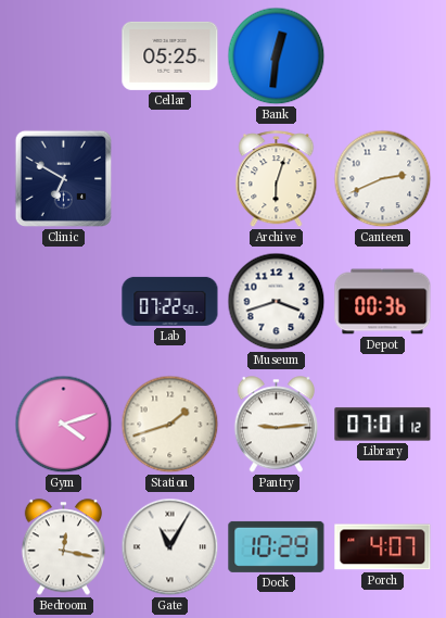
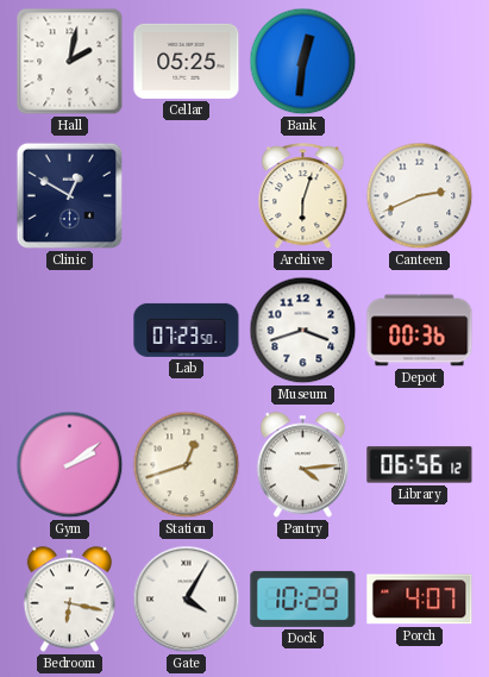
Hall: none -> 2:02 (70, 62)
Clinic: 6:50 -> 12:50 (70, 196)
Lab: 07:22 -> 07:23 (187, 330)
Gym: 4:12 -> 2:09 (70, 465)
Station: 1:42 -> 12:42 (187, 465)
Pantry: 9:14 -> 4:14 (303, 465)
Library: 07:01 -> 06:56 (420, 465)
Bedroom: 12:17 -> 6:17 (70, 600)
Gate: 11:05 -> 4:05 (187, 600)
